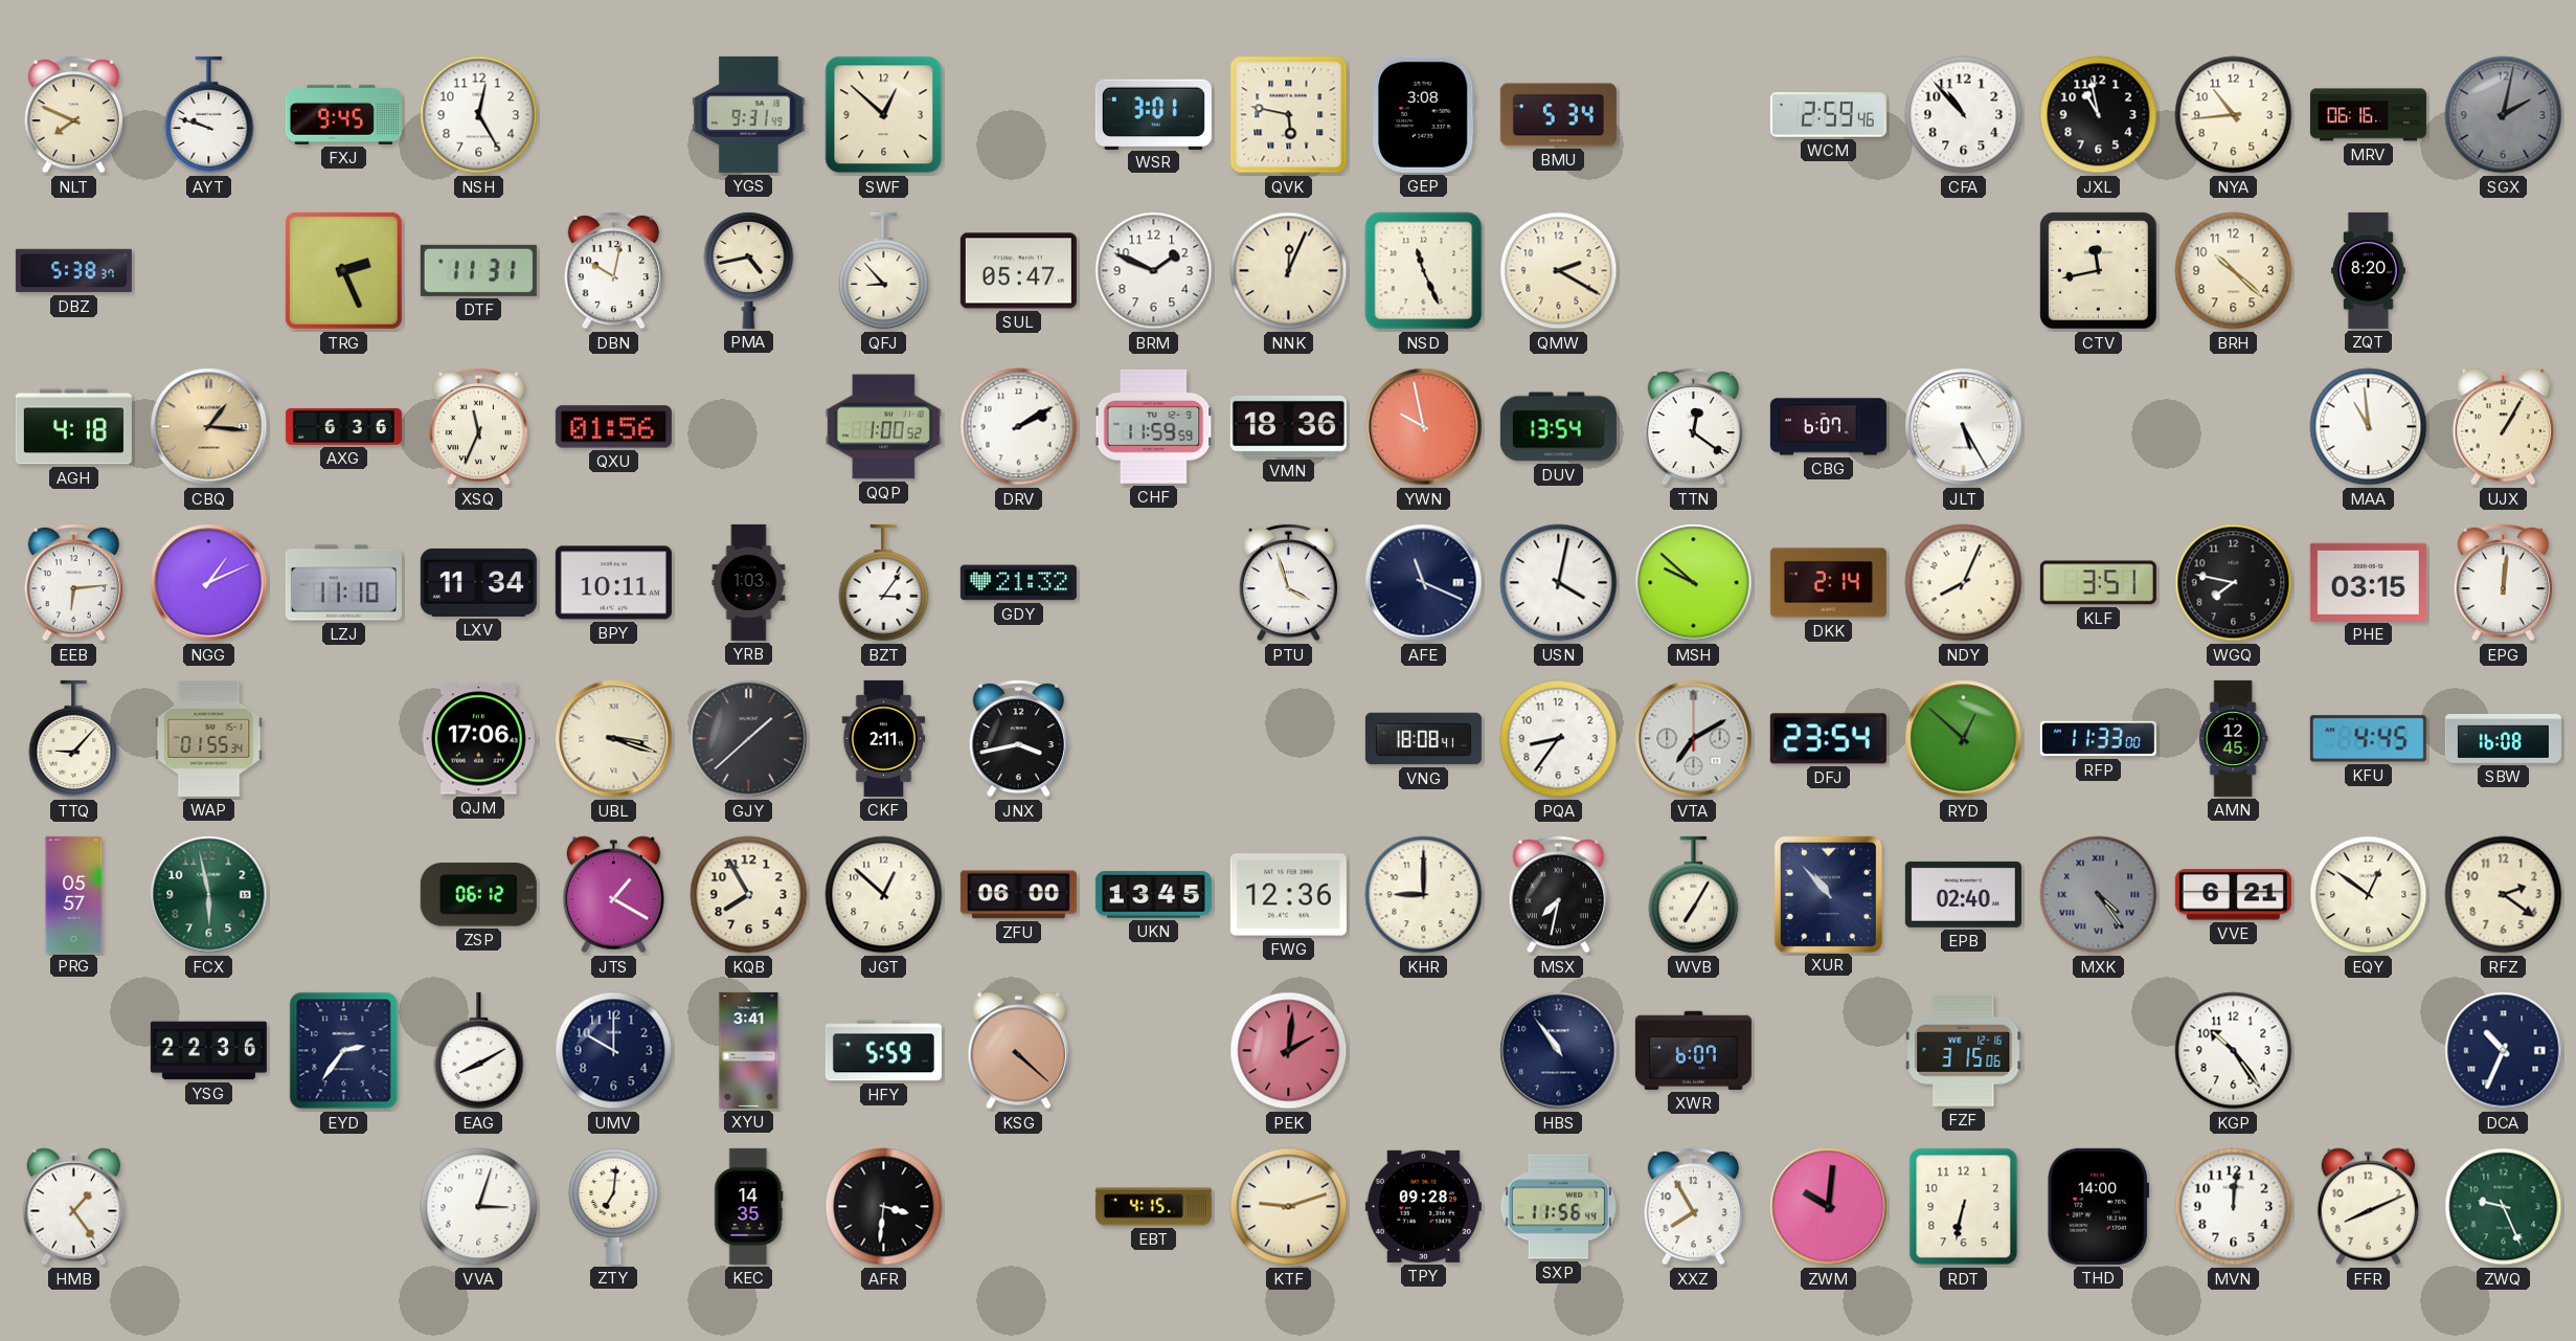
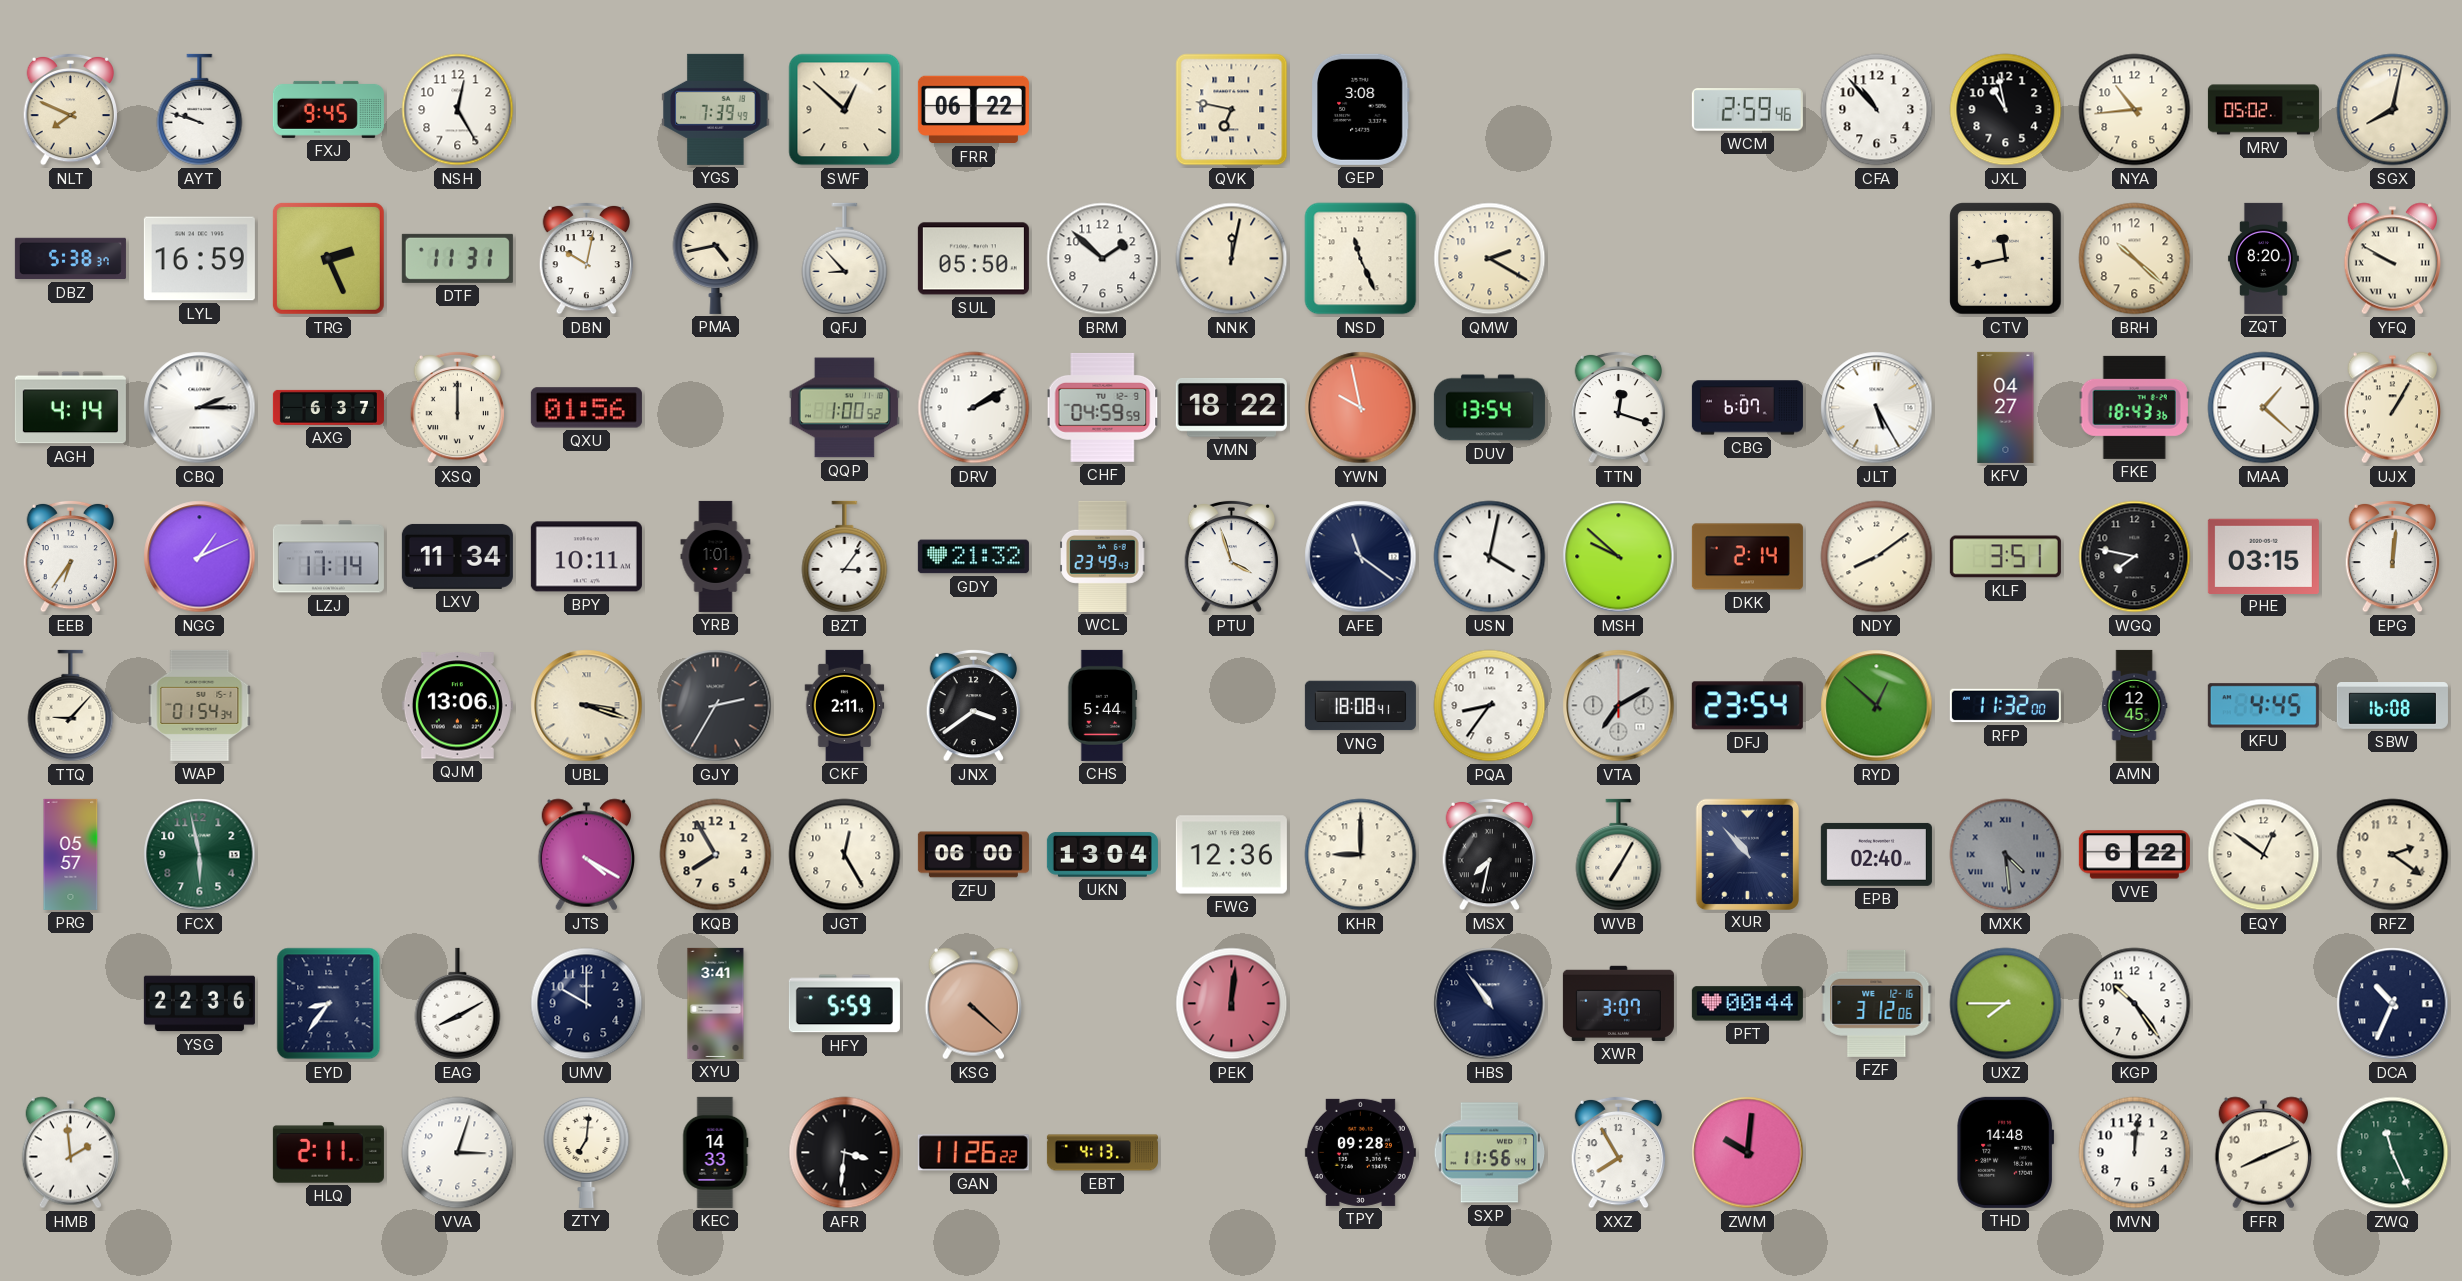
YGS: 9:31 -> 7:39 (716, 109)
FRR: none -> 06:22 (973, 110)
WSR: 3:01 -> none (1153, 114)
QVK: 5:47 -> 6:47 (1232, 110)
BMU: 5:34 -> none (1558, 115)
MRV: 06:16 -> 05:02 (2263, 110)
SGX: 2:02 -> 8:02 (2393, 110)
SGX dial: grey -> cream (2393, 110)
LYL: none -> 16:59 (199, 259)
SUL: 05:47 -> 05:50 (973, 259)
BRM: 1:49 -> 1:52 (1103, 259)
NNK: 12:04 -> 12:02 (1232, 259)
YFQ: none -> 9:50 (2392, 259)
AGH: 4:18 -> 4:14 (70, 408)
CBQ: 1:16 -> 2:15 (200, 408)
CBQ dial: champagne -> white (200, 408)
AXG: 6:36 -> 6:37 (328, 407)
XSQ: 11:34 -> 12:00 (457, 407)
CHF: 11:59 -> 04:59 (1103, 407)
VMN: 18:36 -> 18:22 (1231, 407)
TTN: 12:21 -> 12:18 (1618, 407)
KFV: none -> 04:27 (2006, 407)
FKE: none -> 18:43 (2134, 407)
MAA: 10:59 -> 1:22 (2264, 408)
EEB: 6:14 -> 6:36 (70, 556)
LZJ: 11:10 -> 11:14 (328, 557)
YRB: 1:03 -> 1:01 (716, 556)
WCL: none -> 23:49 (1103, 556)
AFE: 11:19 -> 11:21 (1361, 557)
NDY: 8:04 -> 8:09 (1877, 557)
WAP: 01:55 -> 01:54 (200, 705)
QJM: 17:06 -> 13:06 (457, 706)
GJY: 1:38 -> 2:35 (716, 706)
JNX: 3:43 -> 3:39 (973, 705)
CHS: none -> 5:44 (1103, 705)
RFP: 11:33 -> 11:32 (2005, 706)
ZSP: 06:12 -> none (478, 895)
JTS: 1:20 -> 4:20 (586, 855)
JGT: 12:52 -> 12:25 (845, 855)
UKN: 13:45 -> 13:04 (1102, 855)
MXK: 4:24 -> 4:29 (2006, 855)
VVE: 6:21 -> 6:22 (2134, 855)
EYD: 2:36 -> 8:36 (329, 1004)
PEK: 2:01 -> 12:01 (1232, 1004)
XWR: 6:07 -> 3:07 (1618, 1003)
PFT: none -> 00:44 (1747, 1004)
FZF: 3:15 -> 3:12 (1877, 1003)
UXZ: none -> 7:45 (2006, 1004)
HMB: 1:24 -> 1:59 (70, 1153)
HLQ: none -> 2:11 (328, 1153)
KEC: 14:35 -> 14:33 (716, 1152)
GAN: none -> 11:26 (973, 1153)
EBT: 4:15 -> 4:13 (1102, 1153)
KTF: 9:12 -> none (1289, 1207)
RDT: 6:32 -> none (1964, 1207)
THD: 14:00 -> 14:48 (2006, 1152)
ZWQ: 9:26 -> 11:26 (2393, 1153)
